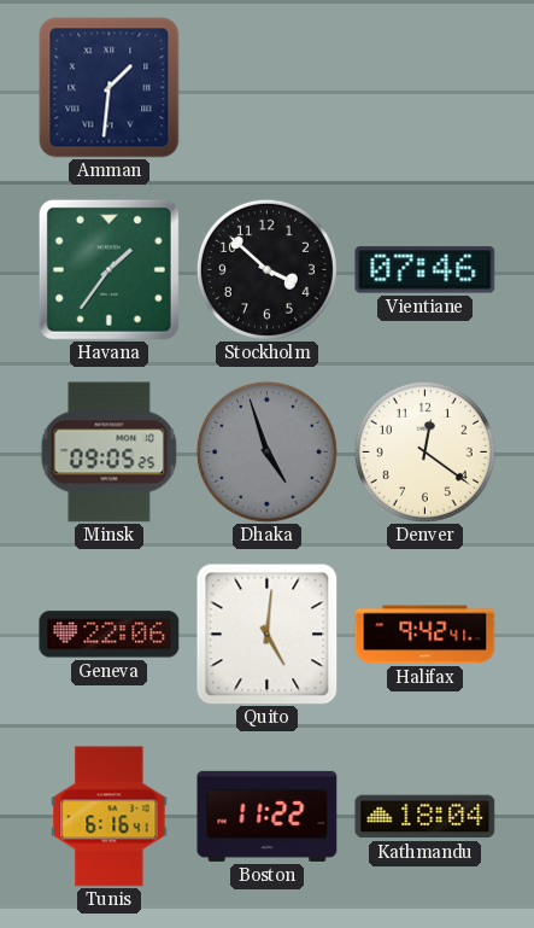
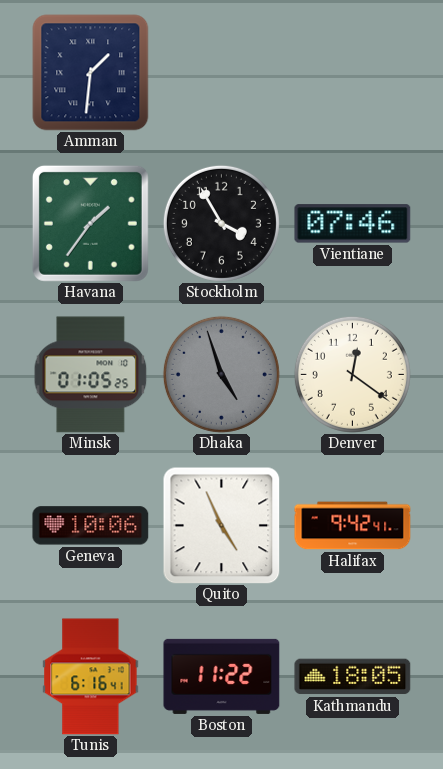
Stockholm: 3:52 -> 3:55 (221, 223)
Minsk: 09:05 -> 01:05 (91, 375)
Geneva: 22:06 -> 10:06 (91, 526)
Quito: 5:01 -> 4:56 (221, 525)
Kathmandu: 18:04 -> 18:05 (353, 677)
